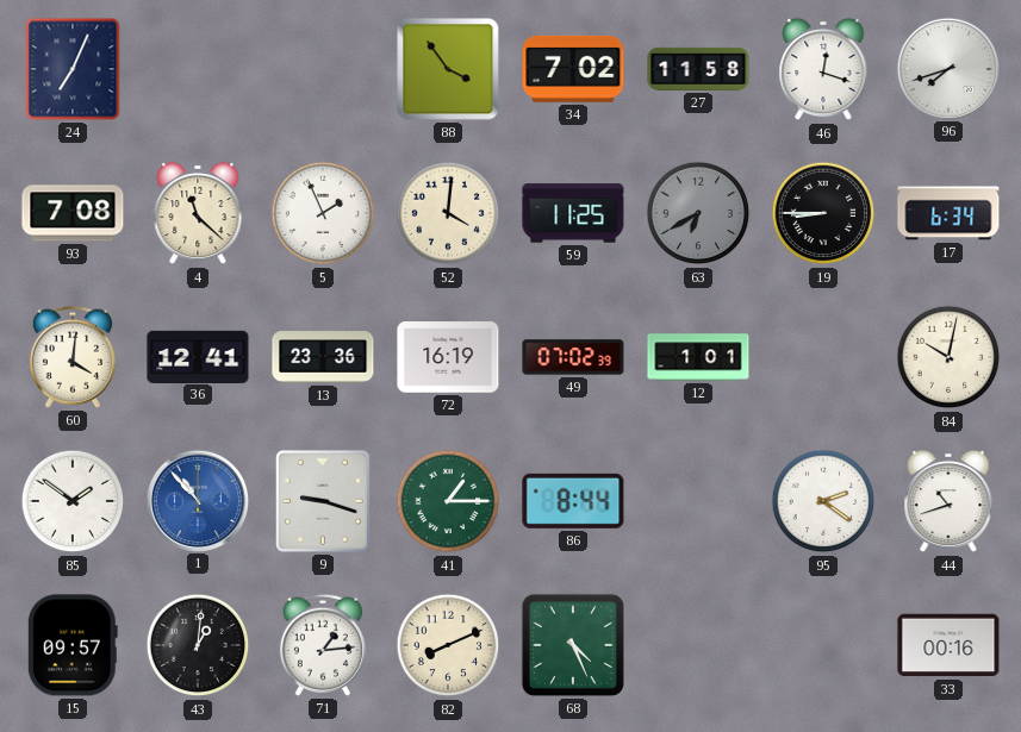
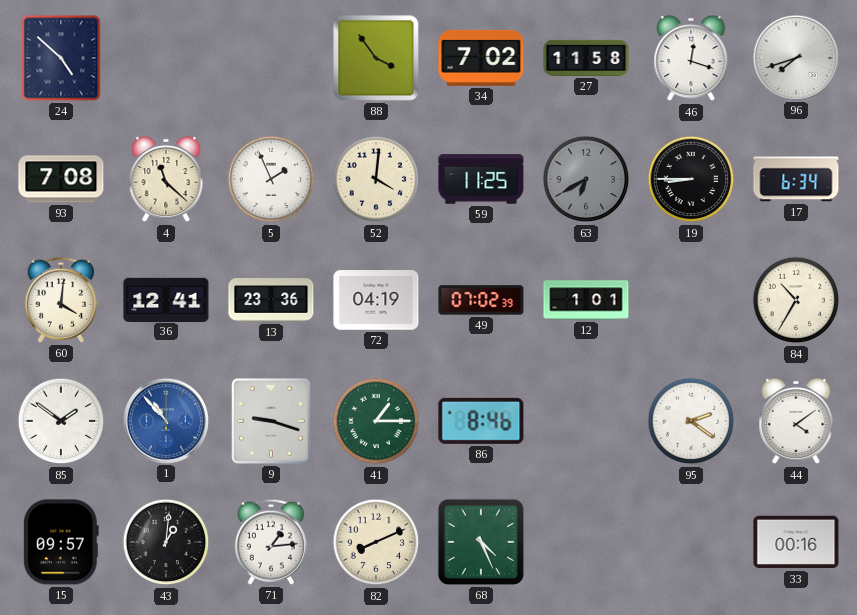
24: 7:04 -> 4:52 (61, 58)
72: 16:19 -> 04:19 (376, 300)
84: 10:02 -> 10:35 (796, 300)
86: 8:44 -> 8:46 (481, 421)
44: 10:42 -> 4:09 (796, 421)
